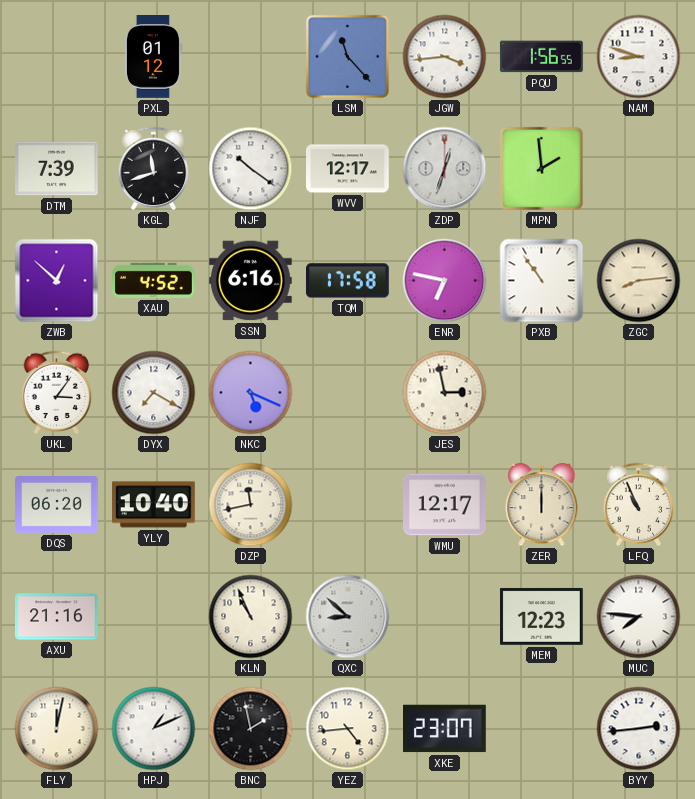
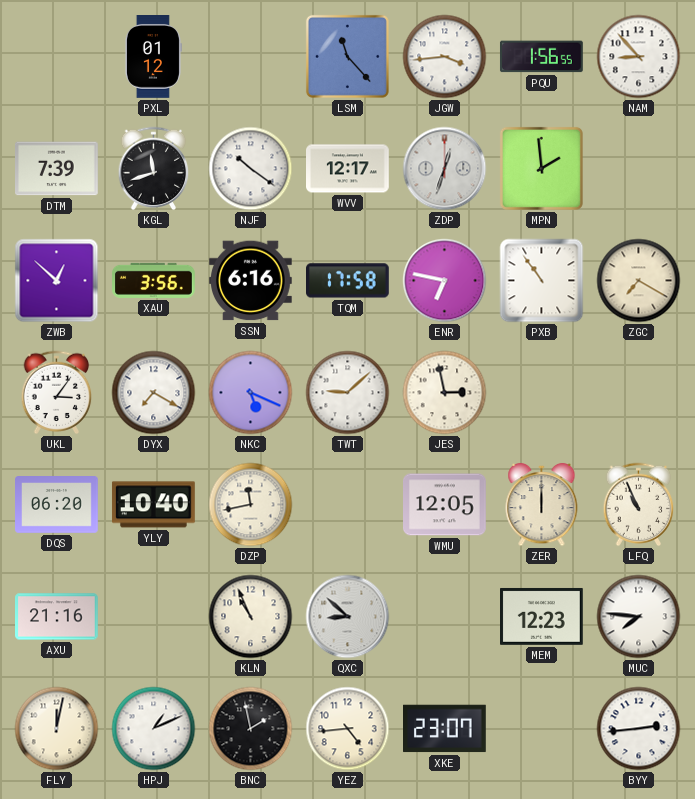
NAM: 8:48 -> 8:53 (639, 57)
XAU: 4:52 -> 3:56 (154, 280)
ZGC: 8:14 -> 7:20 (639, 281)
TWT: none -> 9:08 (348, 393)
WMU: 12:17 -> 12:05 (445, 505)
